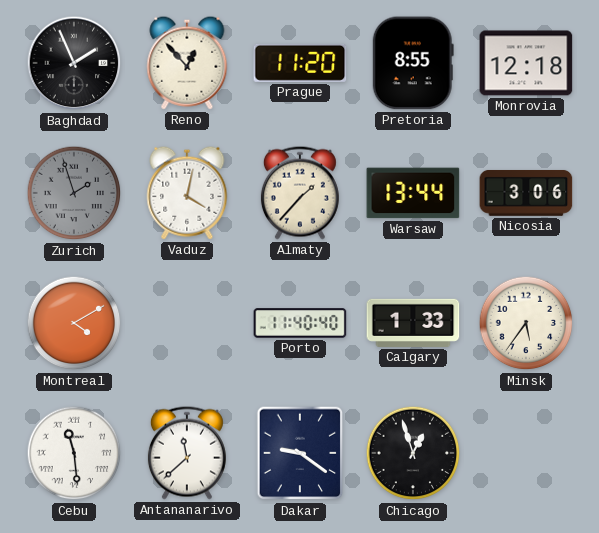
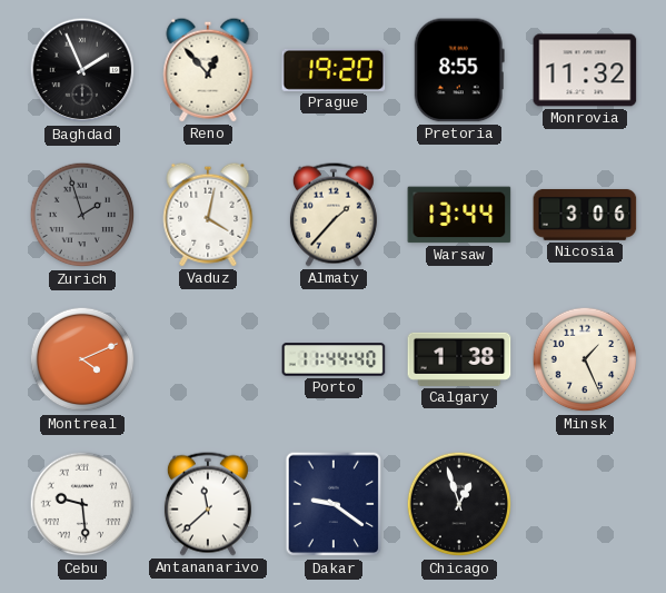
Prague: 11:20 -> 19:20 (334, 70)
Monrovia: 12:18 -> 11:32 (585, 70)
Montreal: 4:10 -> 4:11 (82, 359)
Porto: 11:40 -> 11:44 (334, 359)
Calgary: 1:33 -> 1:38 (459, 359)
Minsk: 5:36 -> 1:26 (585, 359)
Cebu: 11:29 -> 9:29 (82, 504)
